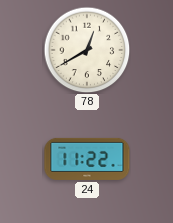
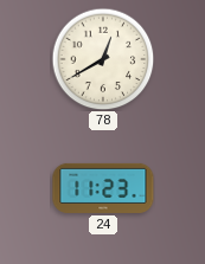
24: 11:22 -> 11:23 (103, 188)
